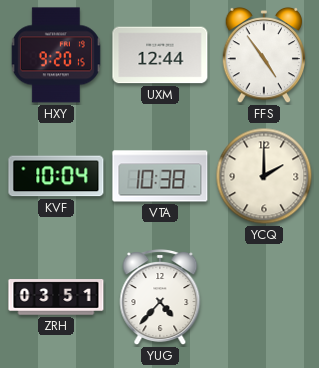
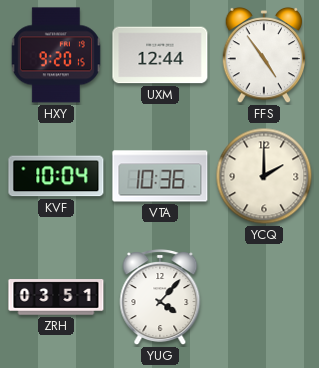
VTA: 10:38 -> 10:36 (160, 176)
YUG: 4:37 -> 4:07 (160, 298)
